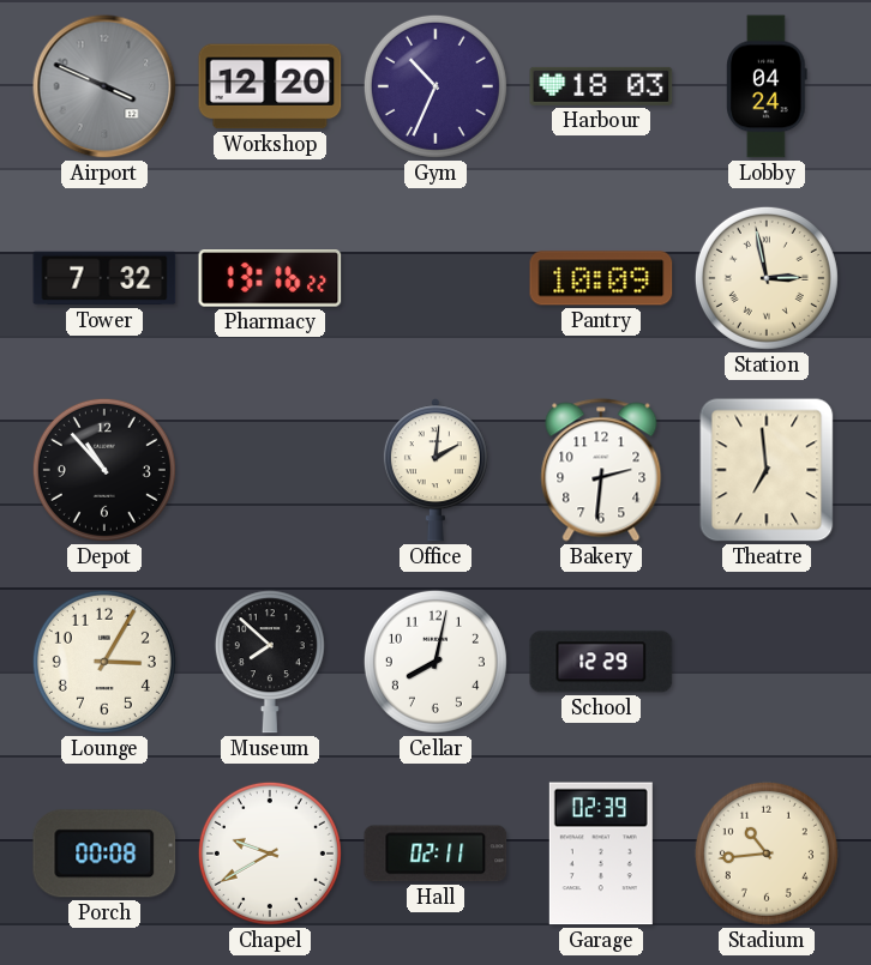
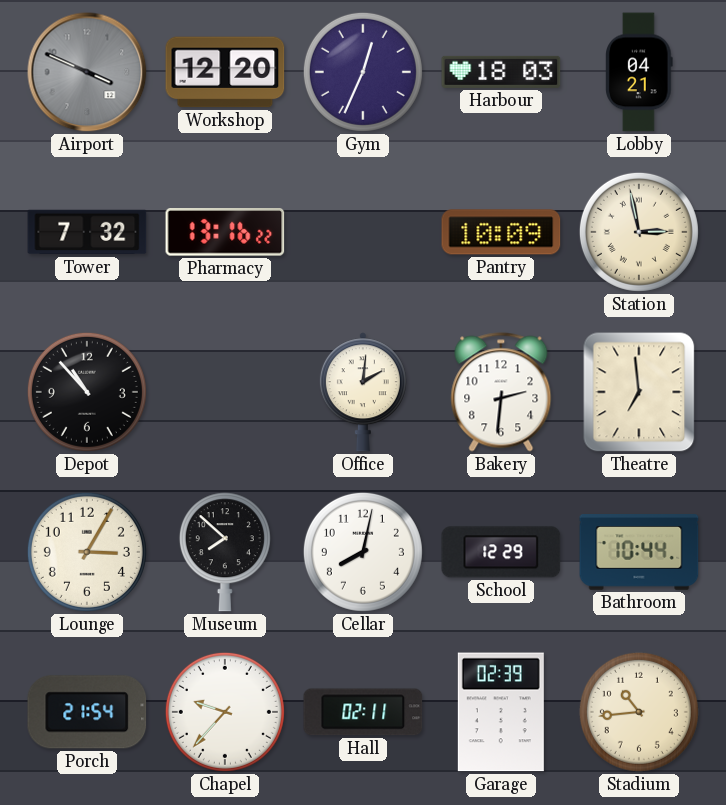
Gym: 10:34 -> 12:34 (363, 72)
Lobby: 04:24 -> 04:21 (639, 72)
Bathroom: none -> 10:44 (639, 552)
Porch: 00:08 -> 21:54 (87, 712)
Chapel: 9:40 -> 9:37 (225, 712)
